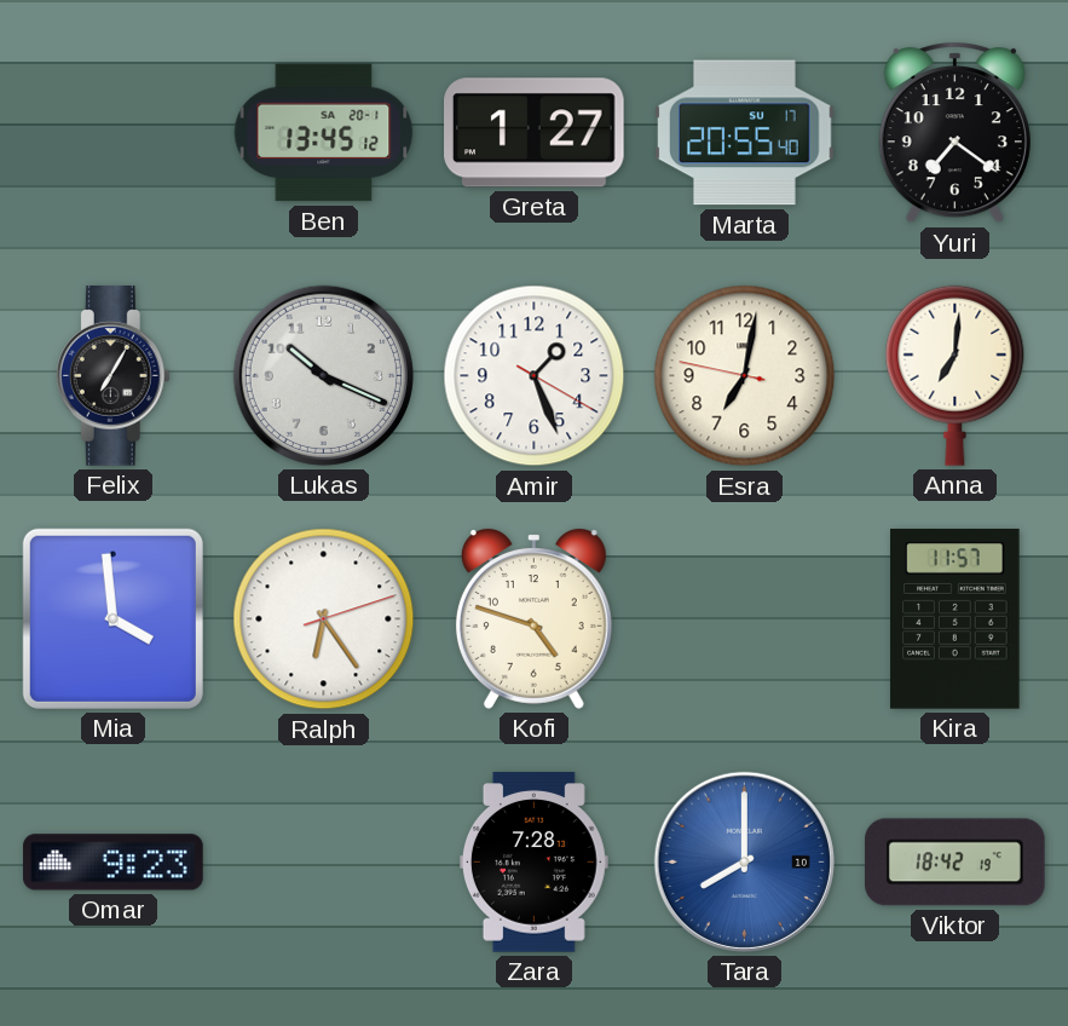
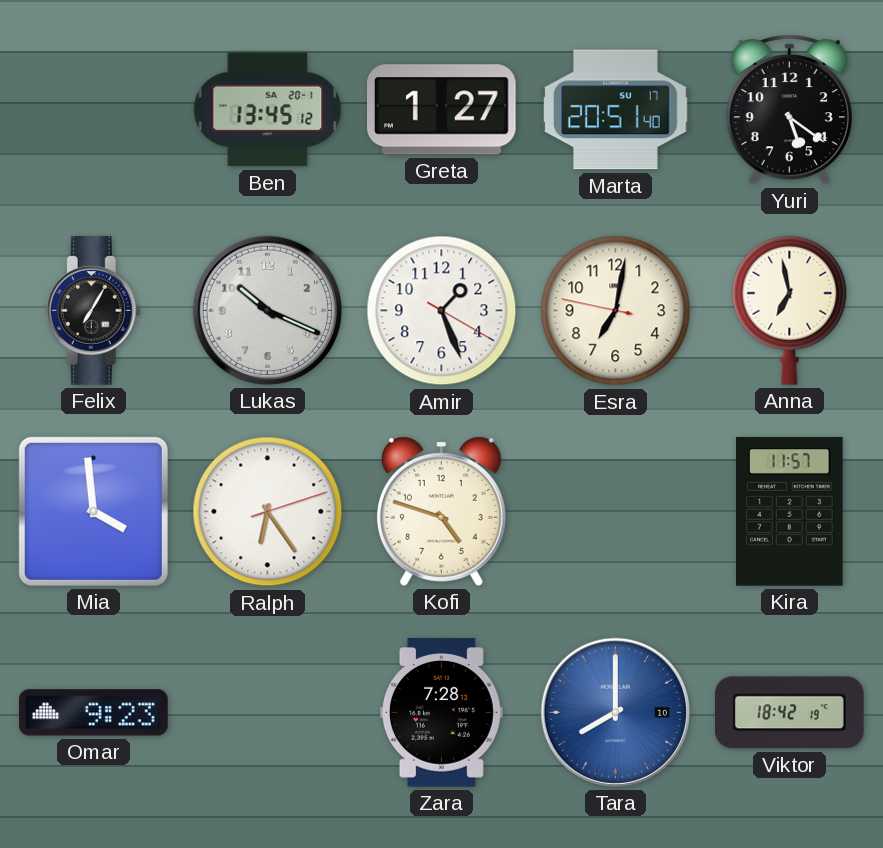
Marta: 20:55 -> 20:51 (616, 110)
Yuri: 7:21 -> 5:21 (789, 110)
Anna: 7:01 -> 6:58 (790, 310)
